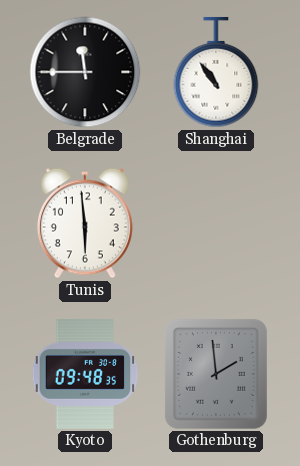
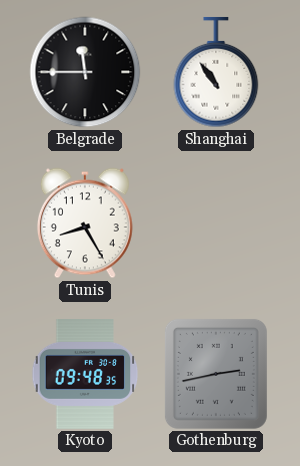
Tunis: 5:59 -> 8:25 (85, 223)
Gothenburg: 1:59 -> 2:43 (216, 374)
